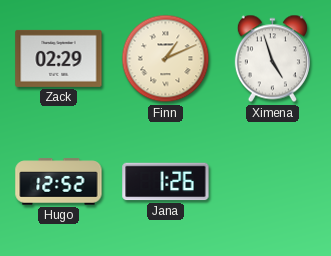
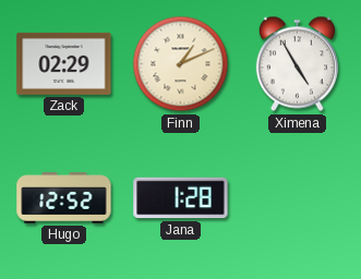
Ximena: 4:57 -> 4:55 (297, 64)
Jana: 1:26 -> 1:28 (181, 198)
